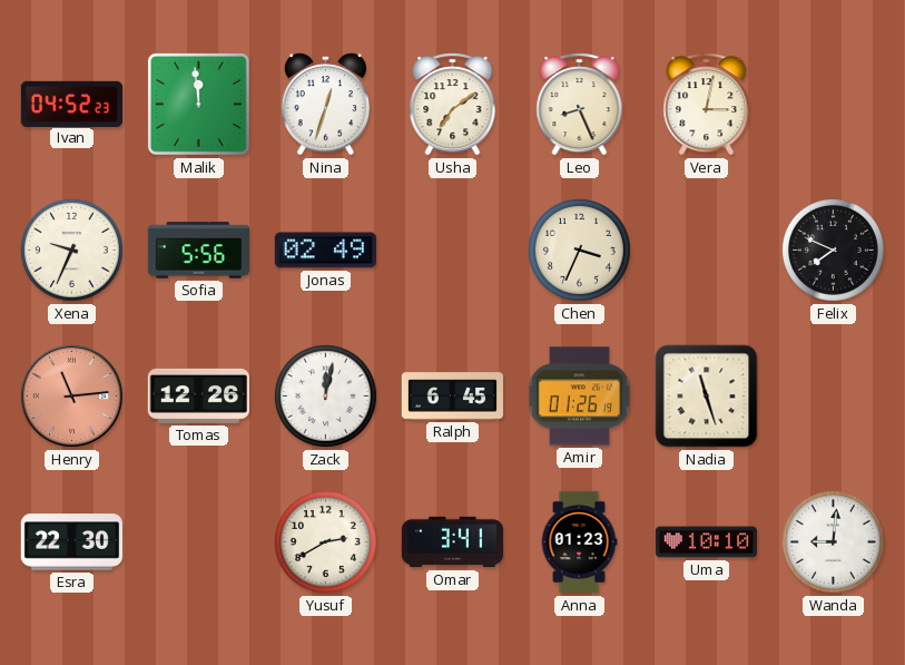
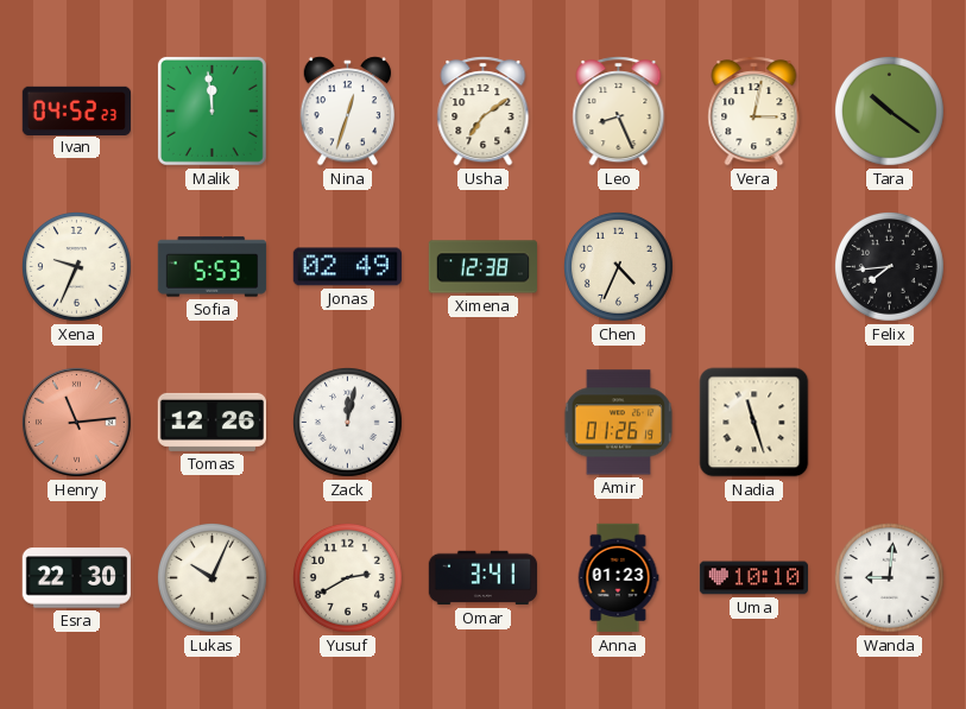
Tara: none -> 10:21 (889, 110)
Sofia: 5:56 -> 5:53 (213, 267)
Ximena: none -> 12:38 (482, 267)
Chen: 3:34 -> 4:34 (618, 266)
Felix: 7:49 -> 7:44 (889, 266)
Ralph: 6:45 -> none (453, 397)
Lukas: none -> 10:04 (211, 577)
